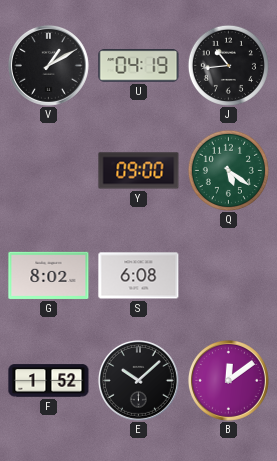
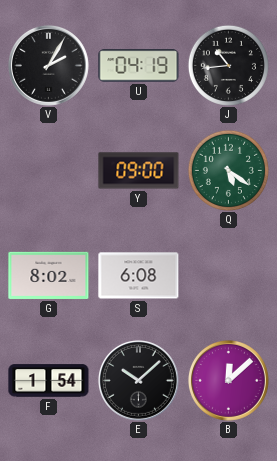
V: 1:10 -> 2:05 (48, 65)
F: 1:52 -> 1:54 (49, 381)
B: 12:09 -> 12:08 (228, 380)
